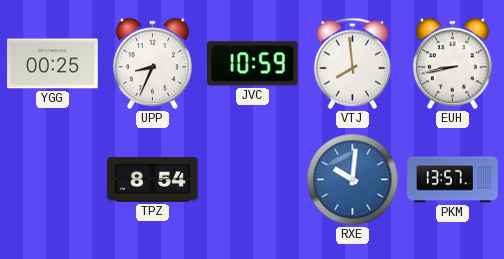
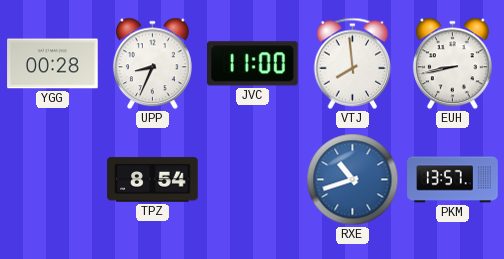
YGG: 00:25 -> 00:28 (53, 64)
JVC: 10:59 -> 11:00 (253, 64)
RXE: 10:01 -> 10:42 (353, 180)
